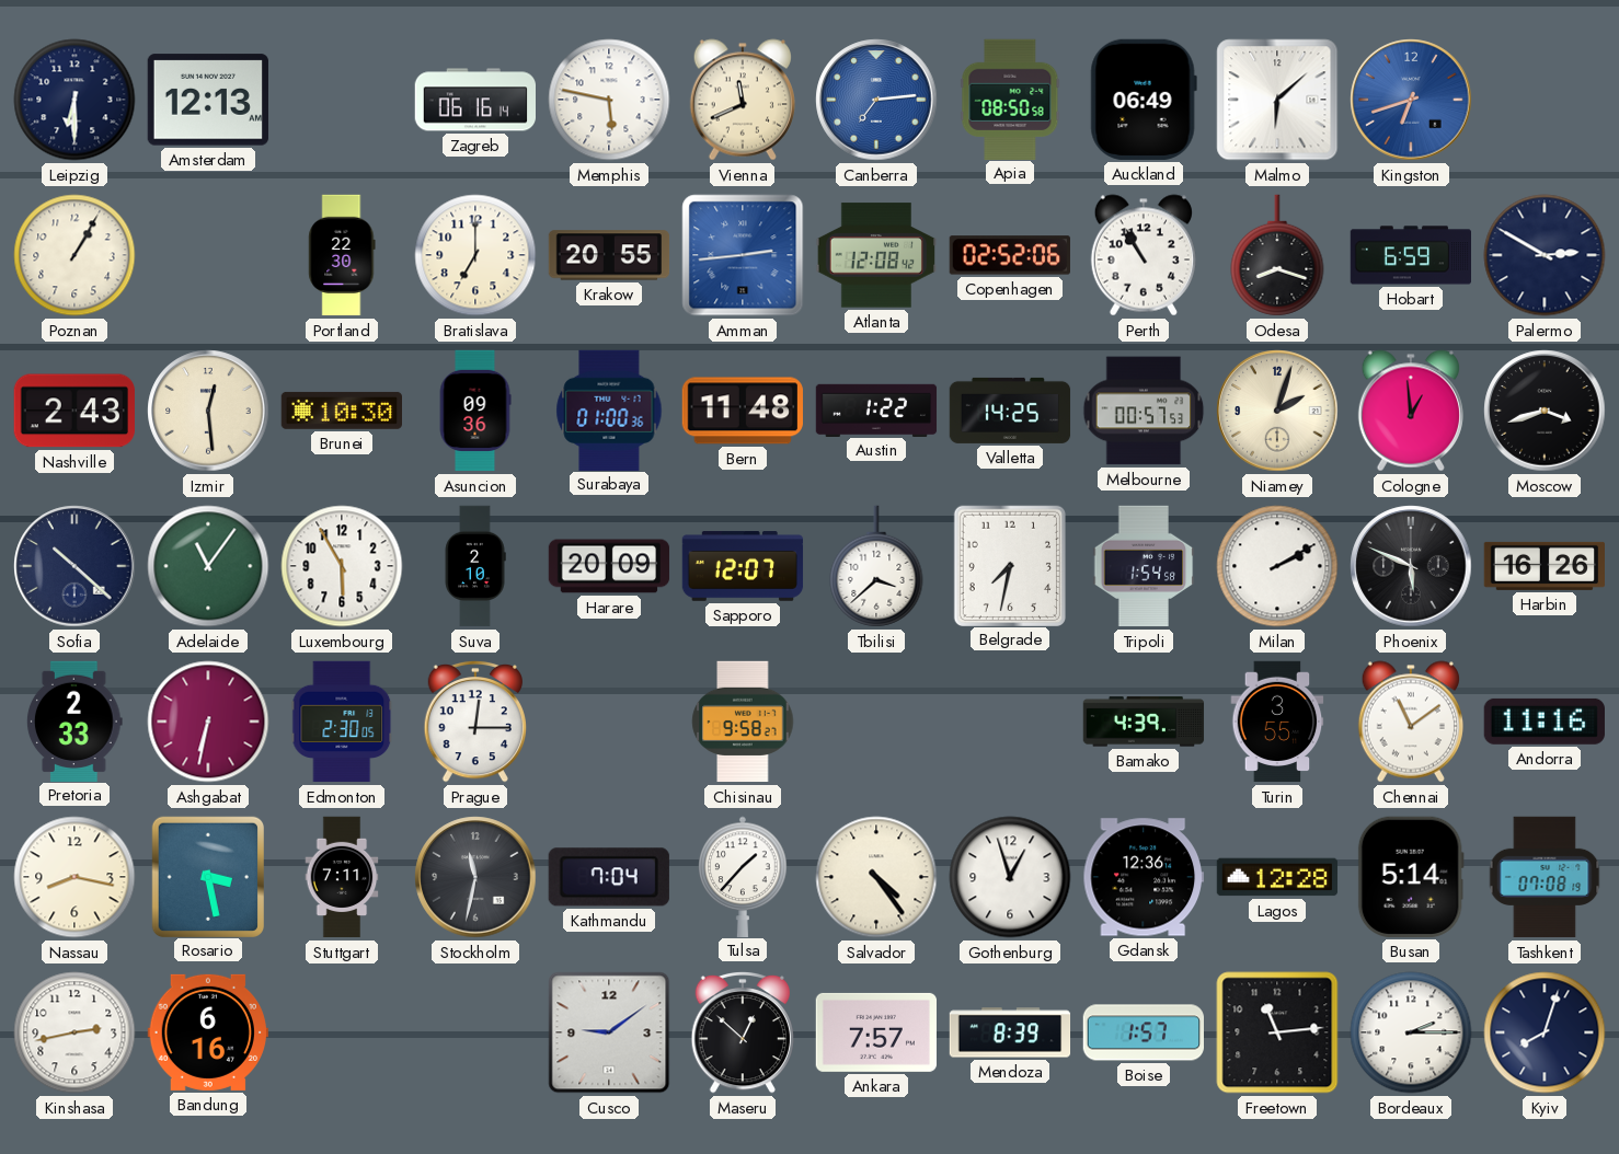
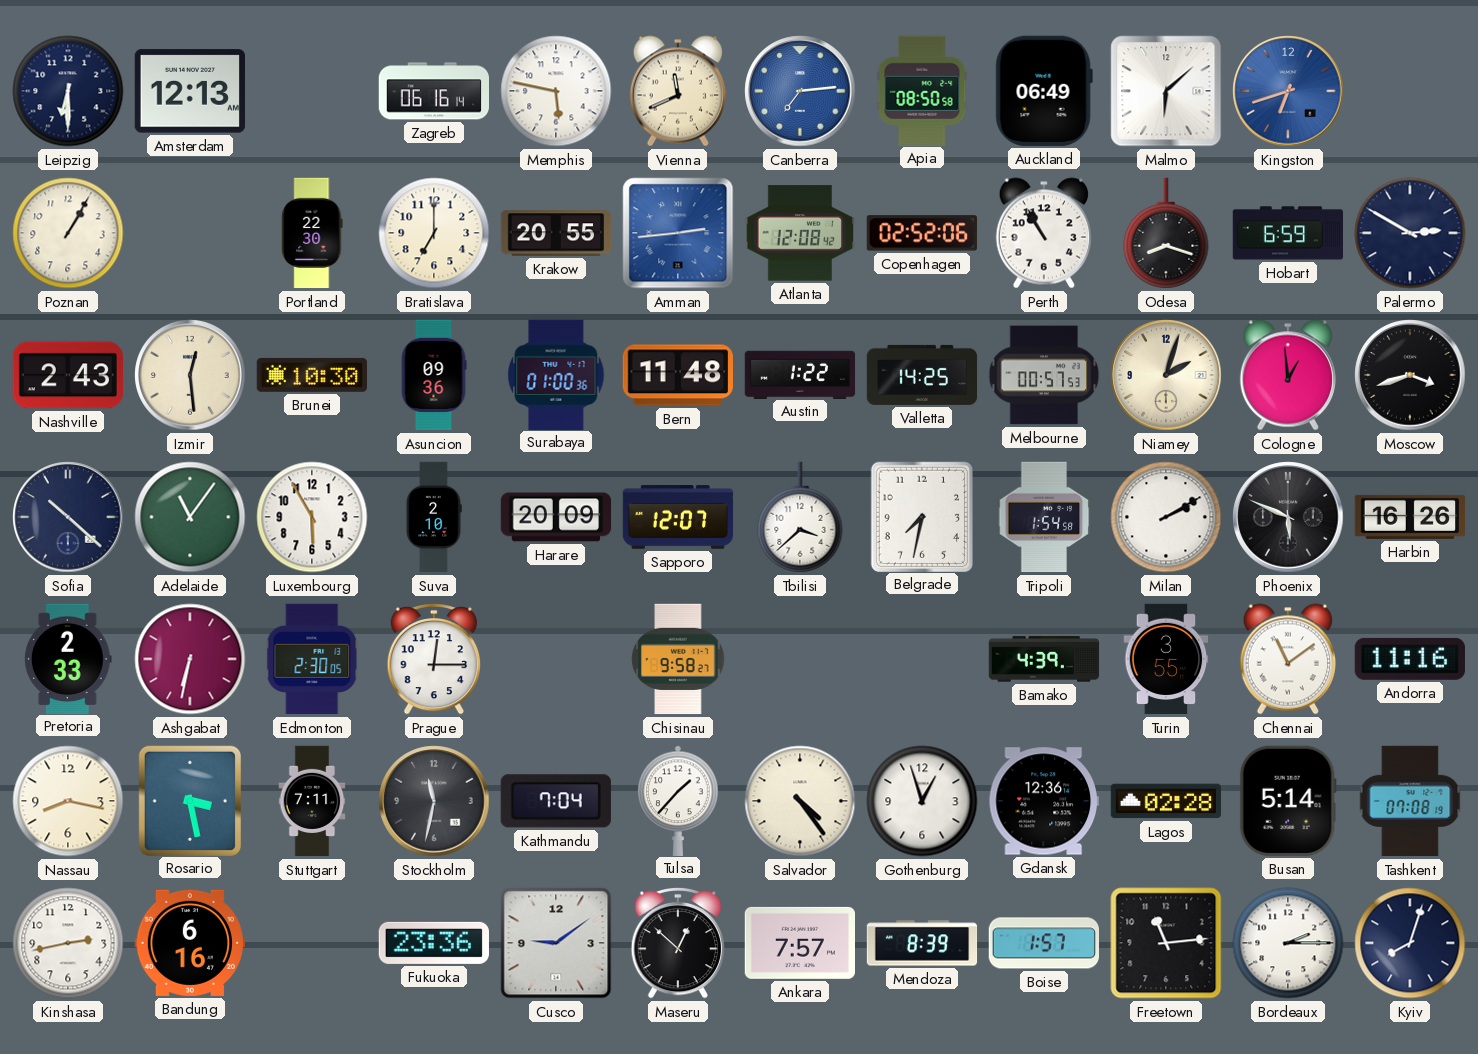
Lagos: 12:28 -> 02:28 (1166, 801)
Fukuoka: none -> 23:36 (434, 943)
